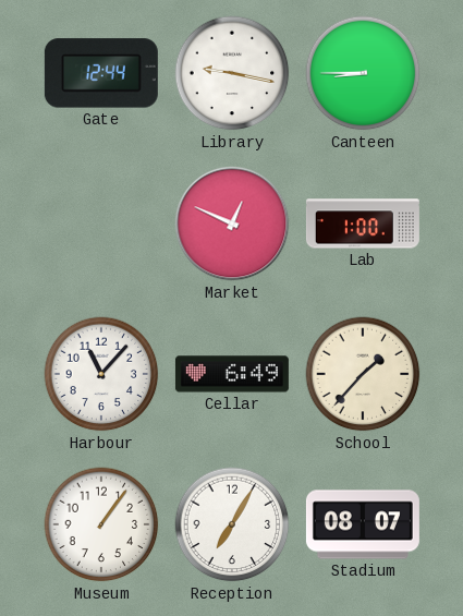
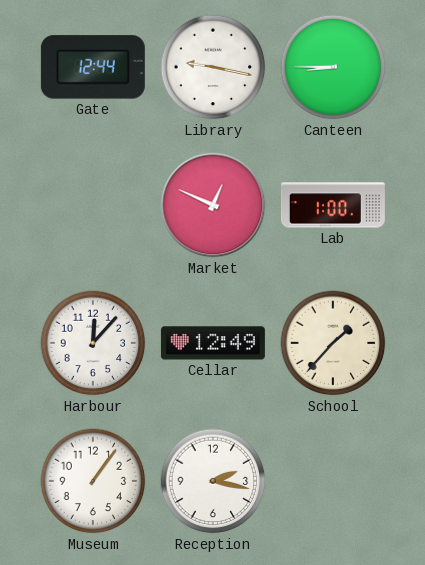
Harbour: 11:07 -> 12:07 (93, 343)
Cellar: 6:49 -> 12:49 (213, 343)
Reception: 7:05 -> 2:17 (213, 481)
Stadium: 08:07 -> none (363, 524)
